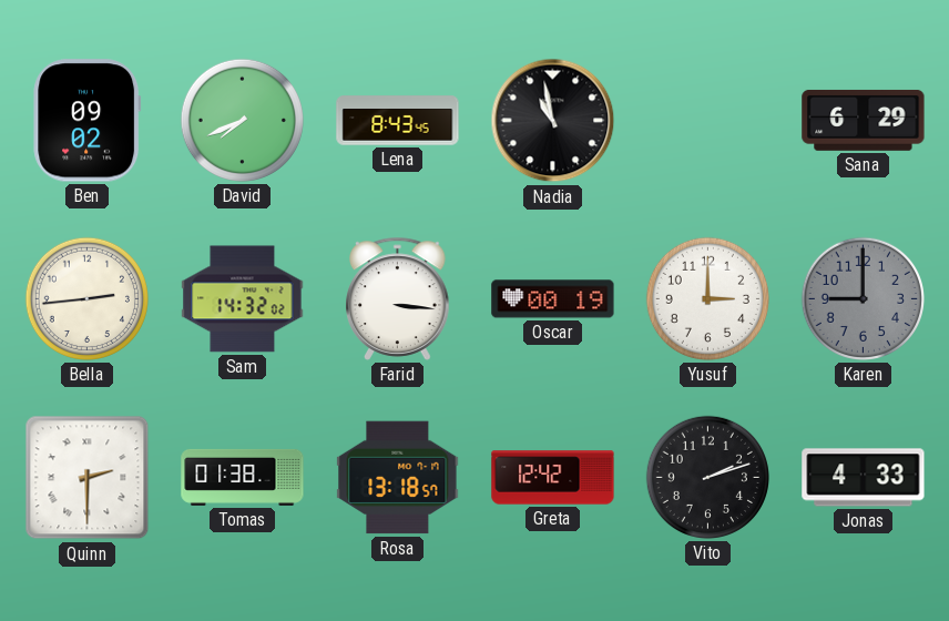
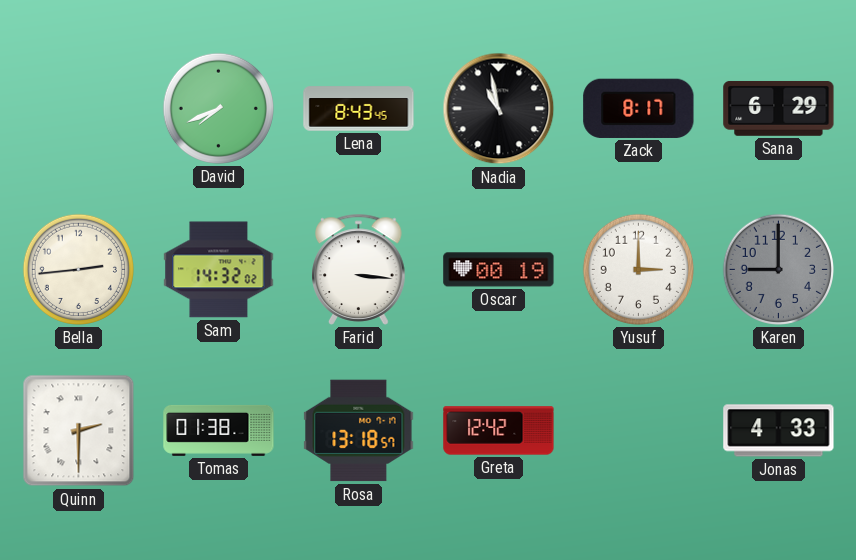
Ben: 09:02 -> none (88, 121)
Zack: none -> 8:17 (639, 108)
Vito: 2:12 -> none (707, 477)
